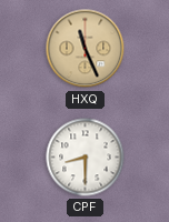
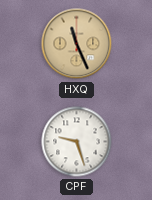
CPF: 8:30 -> 9:27 (77, 142)
